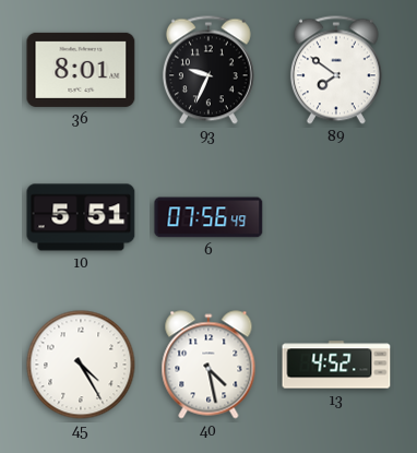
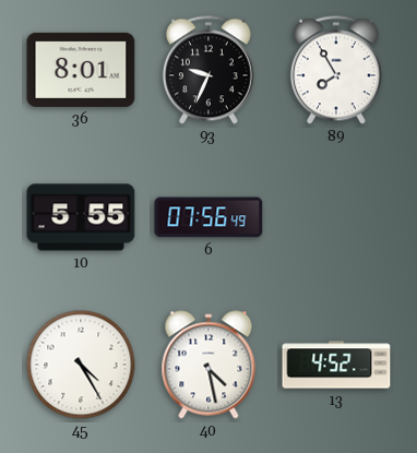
89: 7:51 -> 7:55 (336, 70)
10: 5:51 -> 5:55 (81, 217)
